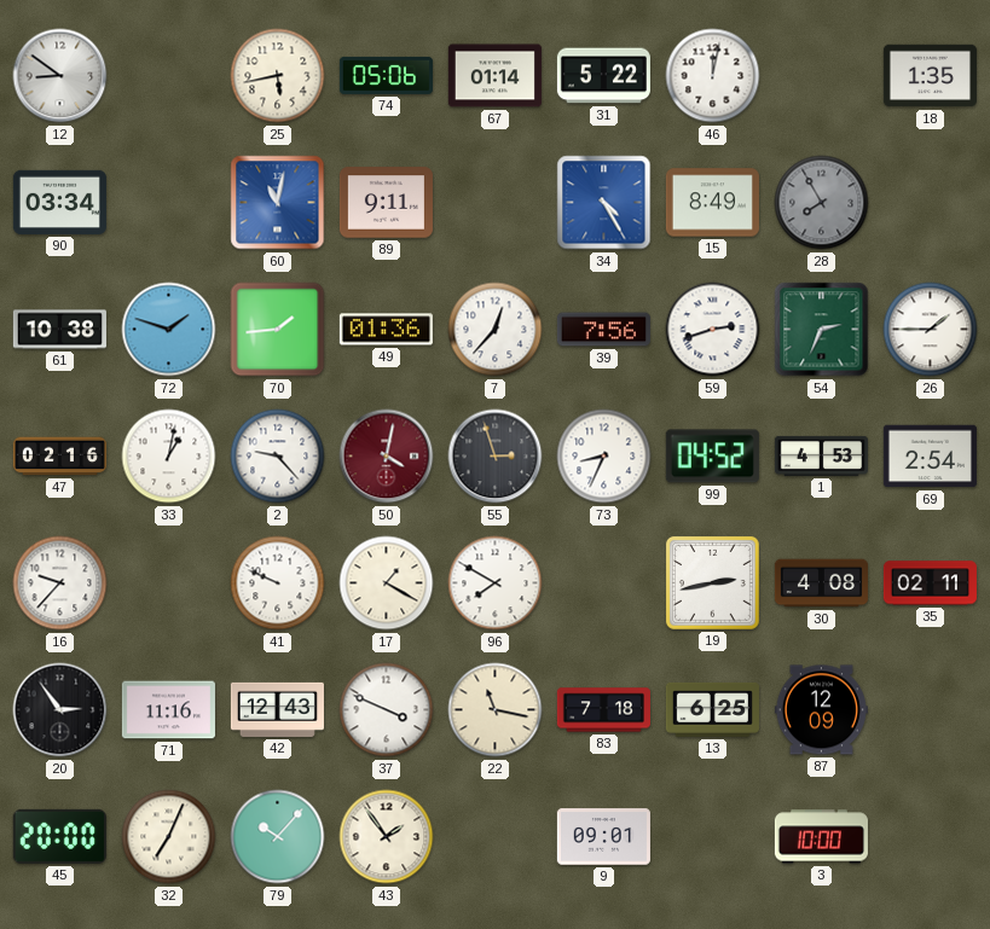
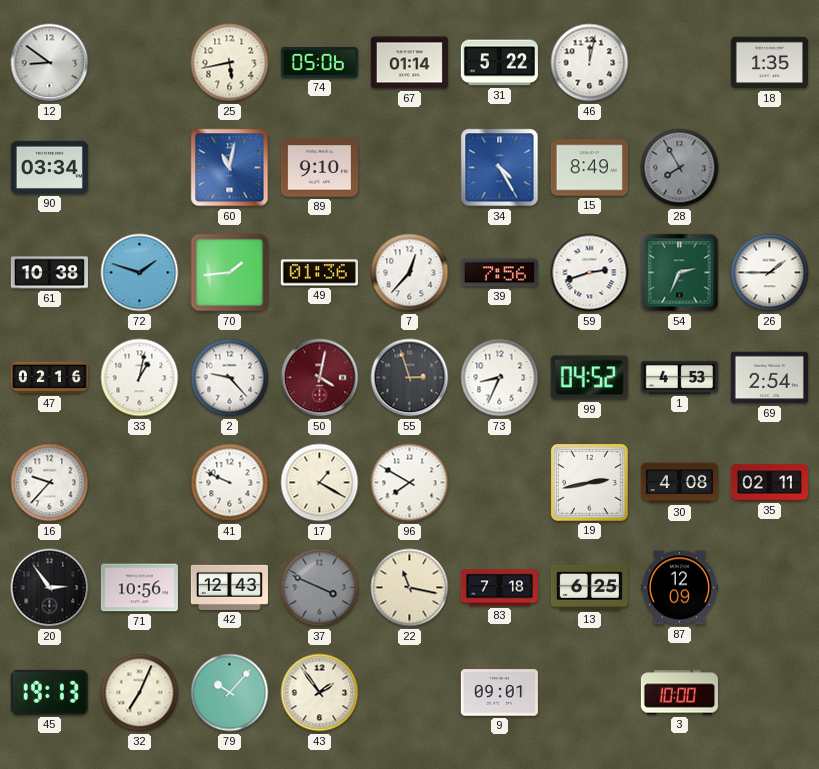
89: 9:11 -> 9:10 (319, 168)
71: 11:16 -> 10:56 (139, 588)
37 dial: white -> grey (320, 588)
45: 20:00 -> 19:13 (49, 692)
